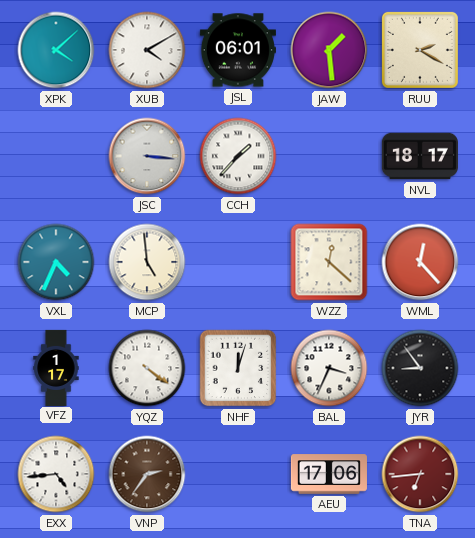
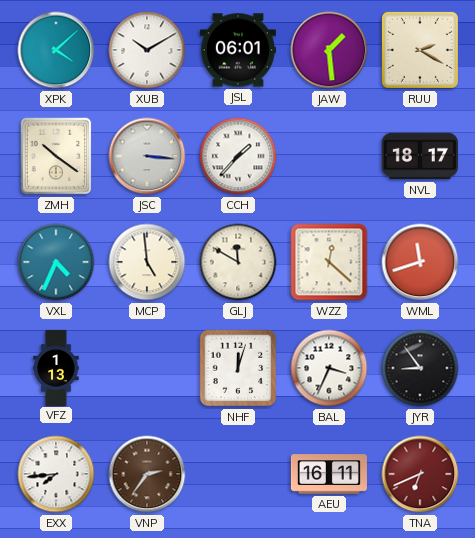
XUB: 4:10 -> 10:10 (147, 50)
ZMH: none -> 10:21 (56, 156)
GLJ: none -> 11:50 (238, 262)
WML: 12:23 -> 11:42 (420, 262)
VFZ: 1:17 -> 1:13 (56, 367)
YQZ: 4:21 -> none (147, 368)
EXX: 4:44 -> 7:44 (56, 474)
AEU: 17:06 -> 16:11 (329, 474)
TNA: 6:44 -> 6:41 (420, 474)
